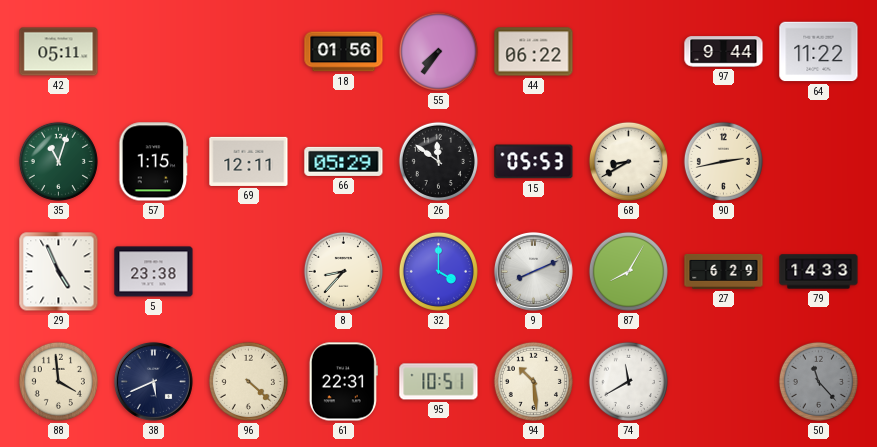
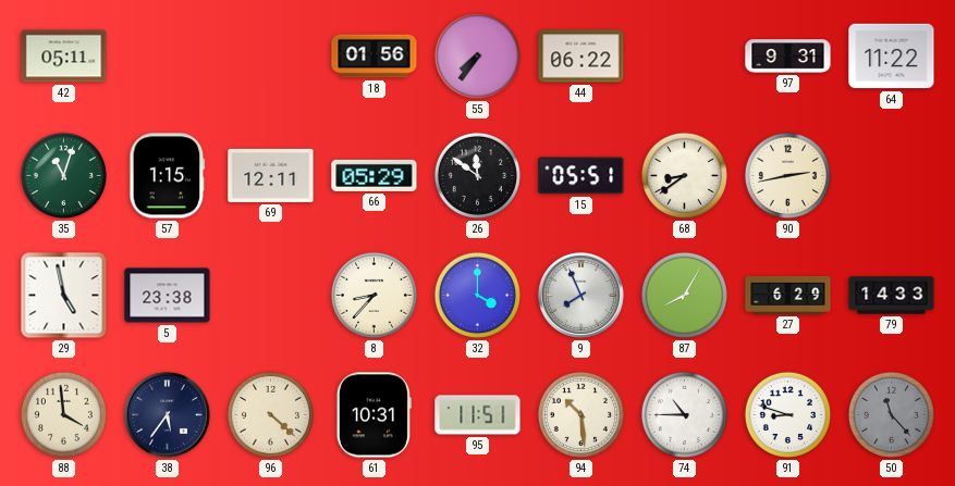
97: 9:44 -> 9:31 (788, 57)
15: 05:53 -> 05:51 (581, 176)
68: 8:40 -> 8:39 (684, 175)
29: 4:56 -> 4:58 (64, 296)
9: 8:11 -> 7:56 (580, 295)
38: 5:41 -> 5:36 (167, 414)
61: 22:31 -> 10:31 (374, 415)
95: 10:51 -> 11:51 (478, 415)
74: 11:40 -> 10:45 (684, 414)
91: none -> 8:48 (787, 414)
